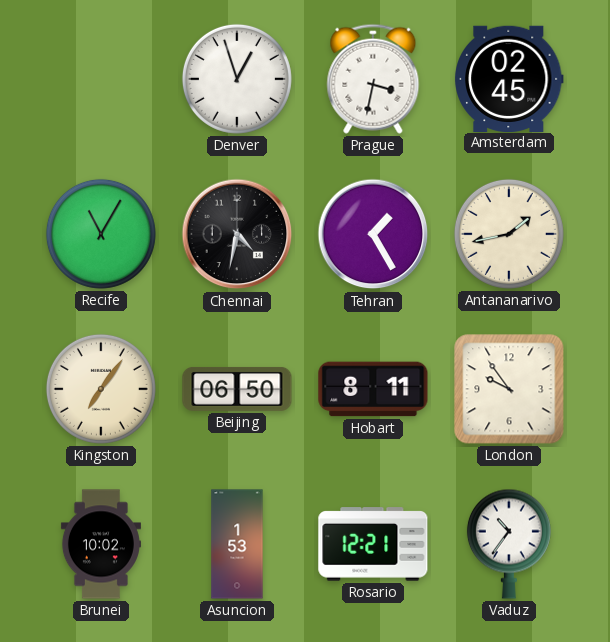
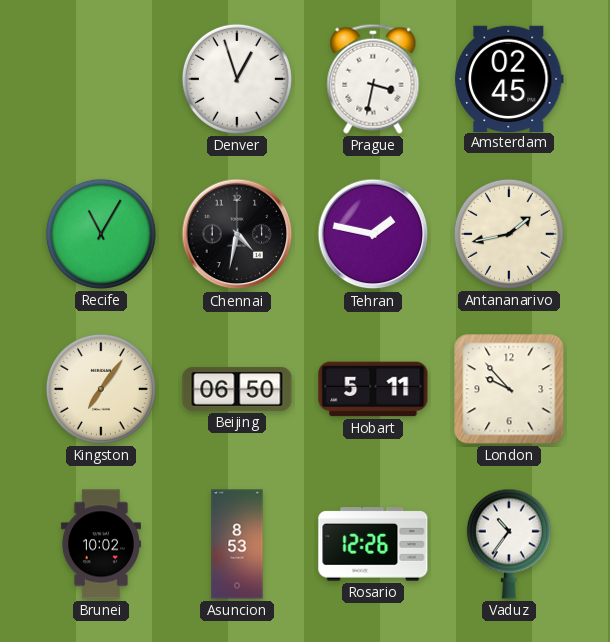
Tehran: 1:25 -> 1:47 (373, 234)
Hobart: 8:11 -> 5:11 (373, 389)
London: 9:54 -> 9:53 (509, 389)
Asuncion: 1:53 -> 8:53 (237, 544)
Rosario: 12:21 -> 12:26 (373, 544)
